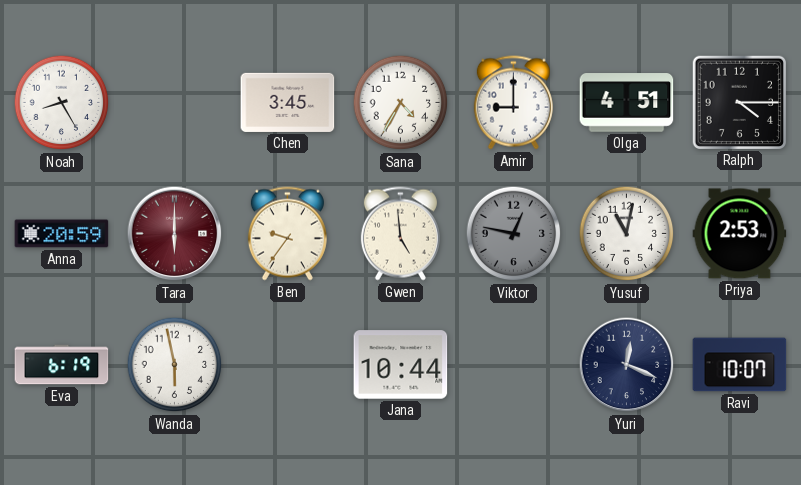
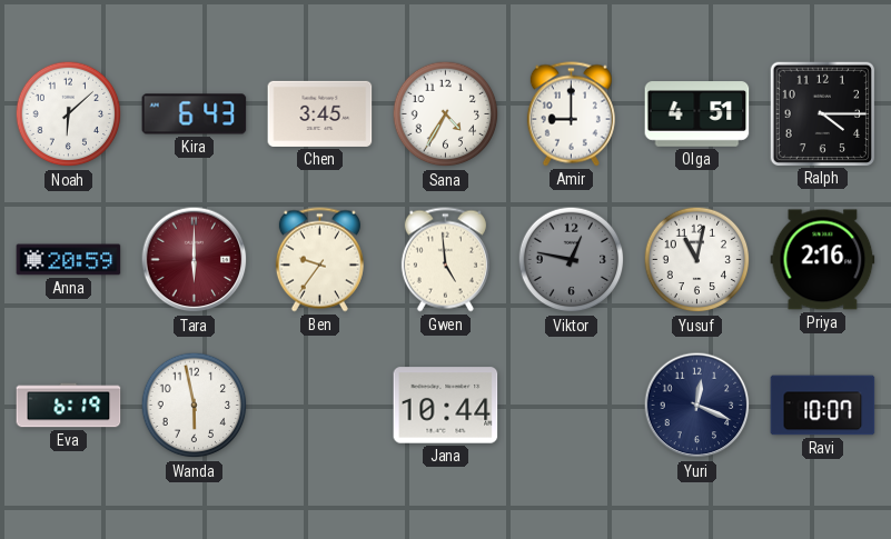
Noah: 8:25 -> 6:08 (69, 114)
Kira: none -> 6:43 (195, 114)
Priya: 2:53 -> 2:16 (823, 260)
